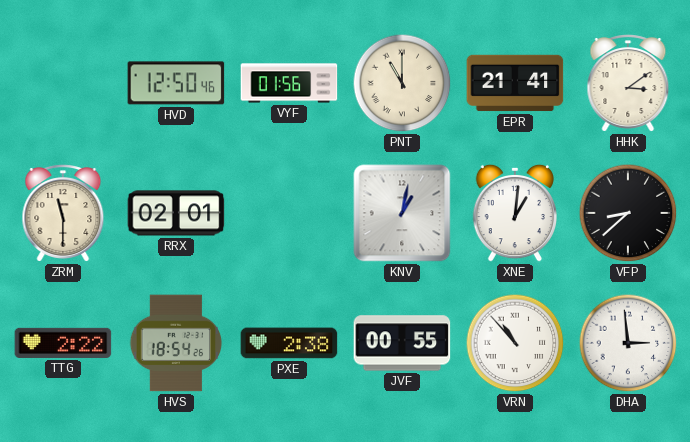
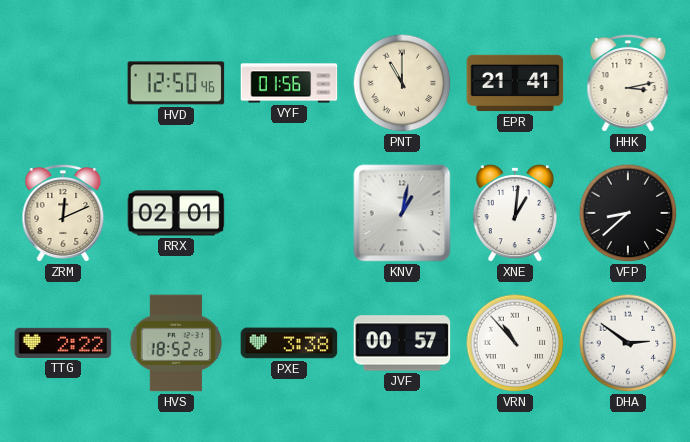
HHK: 3:09 -> 3:13 (628, 83)
ZRM: 11:30 -> 12:11 (63, 213)
HVS: 18:54 -> 18:52 (176, 343)
PXE: 2:38 -> 3:38 (289, 343)
JVF: 00:55 -> 00:57 (402, 343)
DHA: 2:59 -> 2:51 (628, 343)
